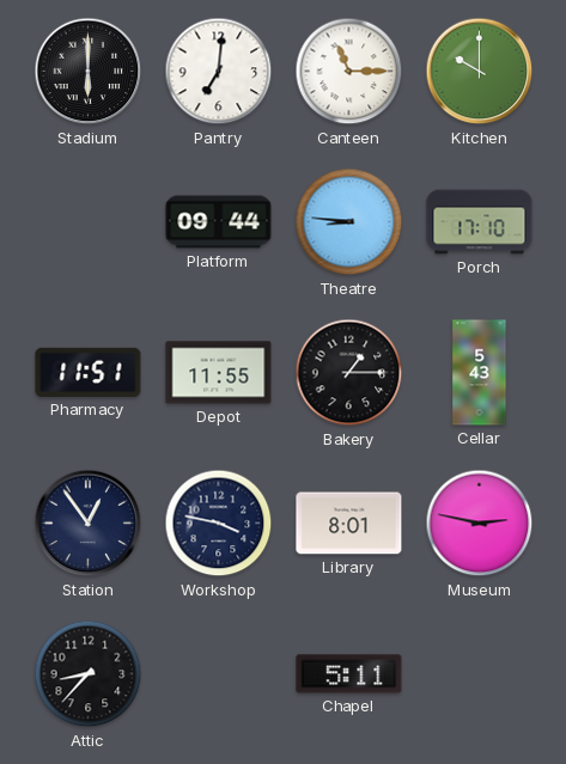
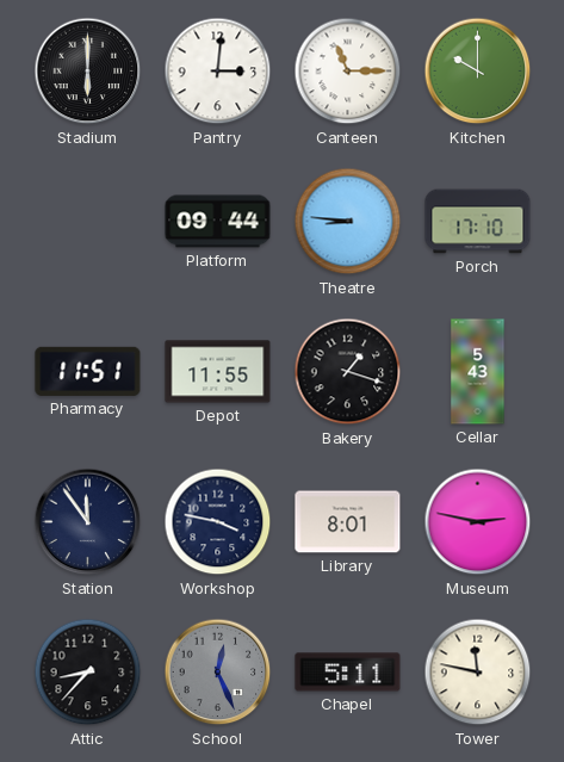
Pantry: 7:01 -> 3:01 (218, 72)
Bakery: 1:15 -> 1:18 (348, 372)
Station: 12:54 -> 11:54 (88, 522)
School: none -> 12:26 (218, 673)
Tower: none -> 11:47 (478, 673)
